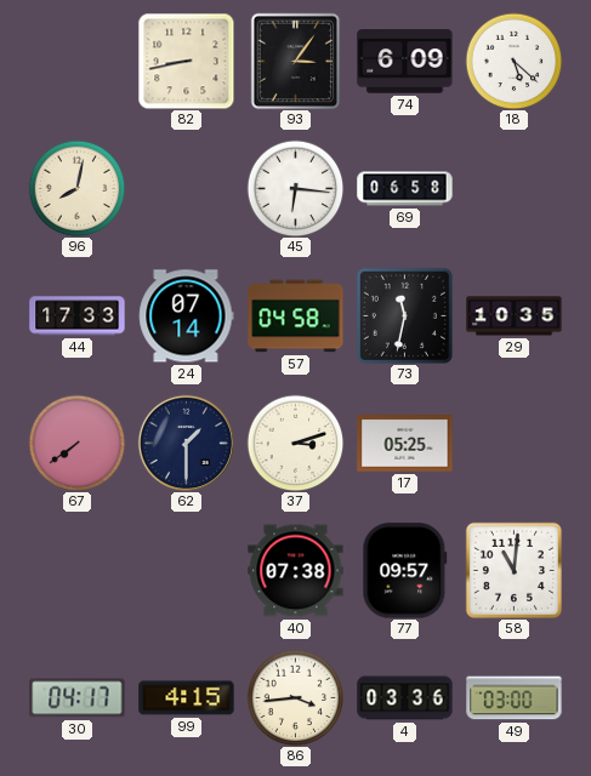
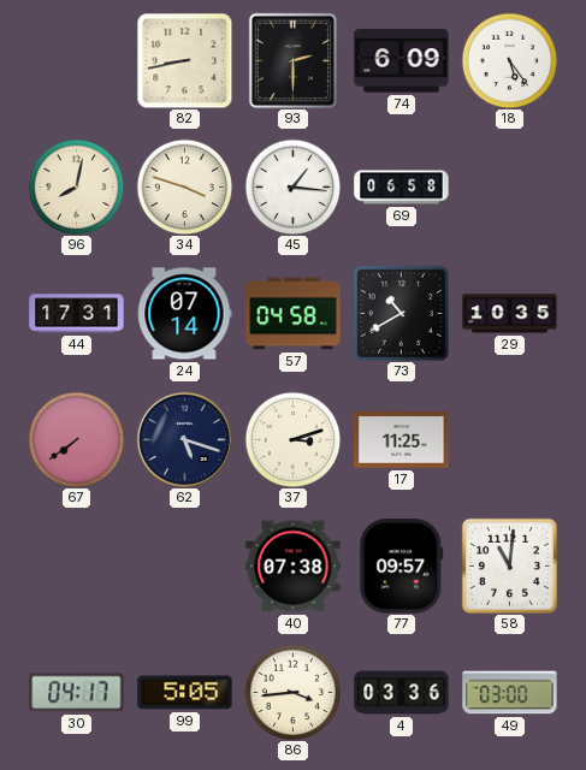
93: 3:06 -> 2:30 (294, 60)
18: 5:22 -> 5:24 (509, 60)
34: none -> 3:48 (184, 186)
45: 6:16 -> 1:16 (292, 186)
44: 17:33 -> 17:31 (77, 314)
73: 11:32 -> 10:40 (401, 313)
62: 1:30 -> 5:18 (184, 439)
17: 05:25 -> 11:25 (402, 440)
99: 4:15 -> 5:05 (185, 693)
